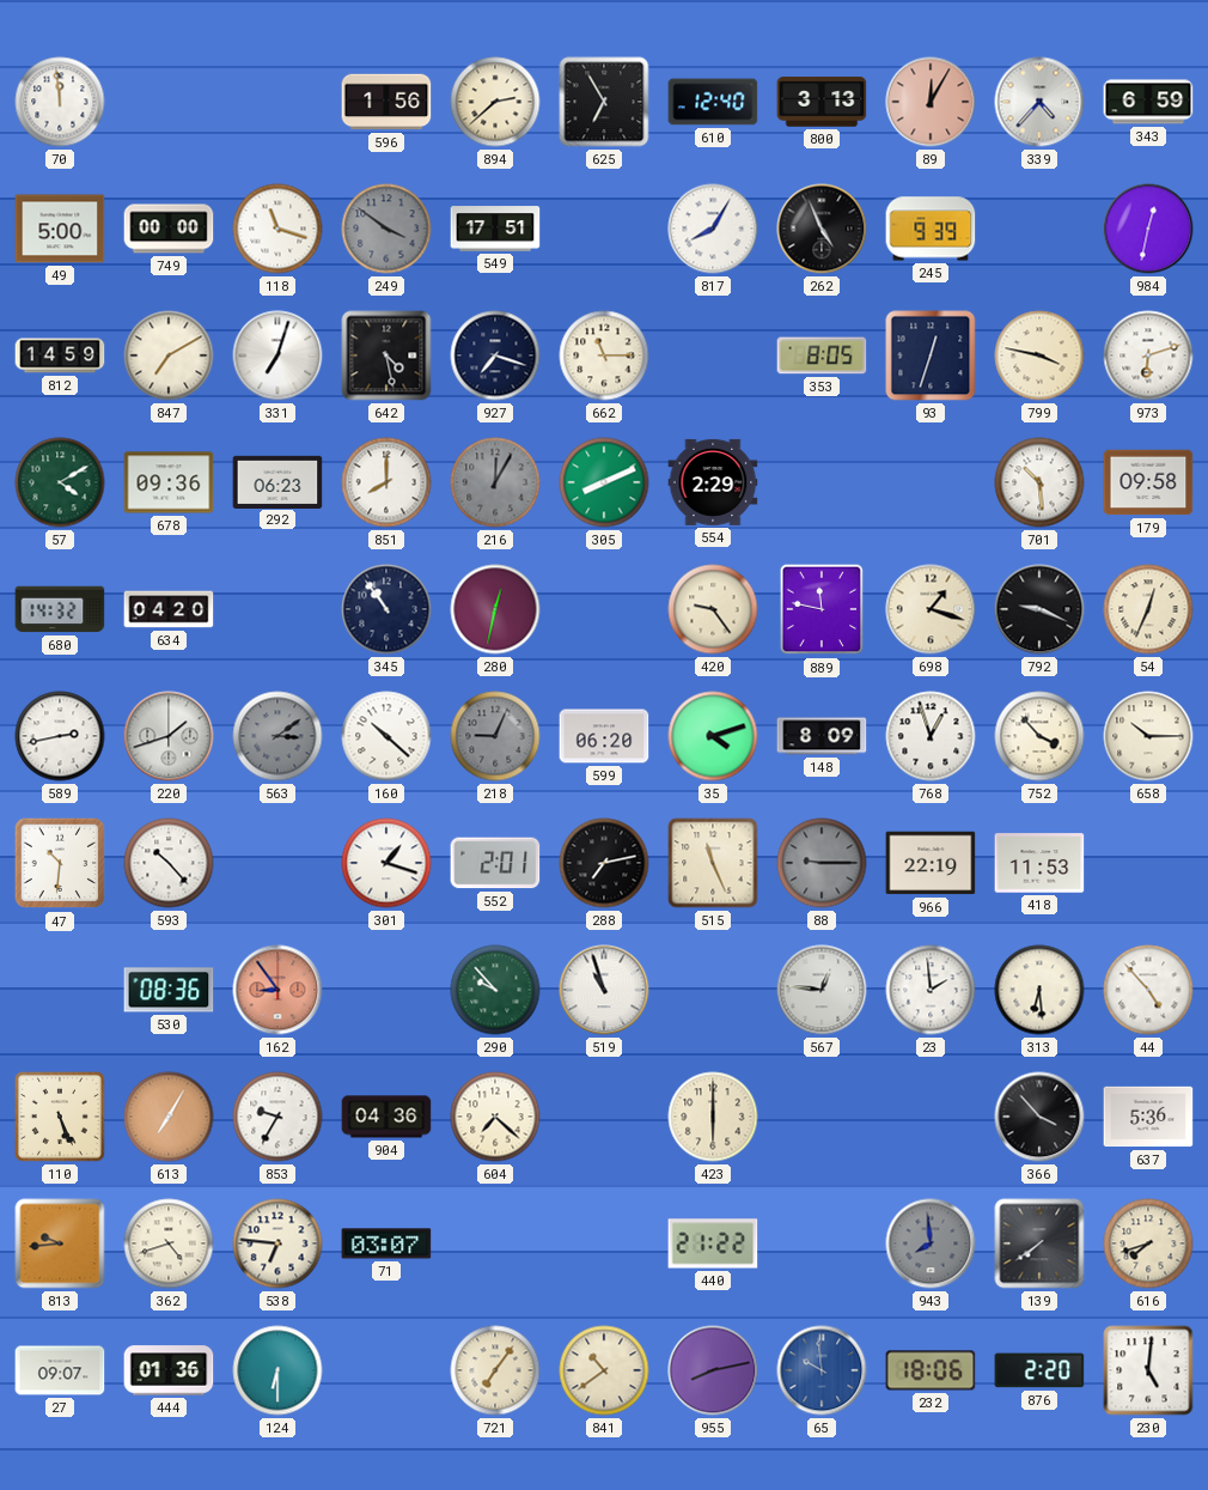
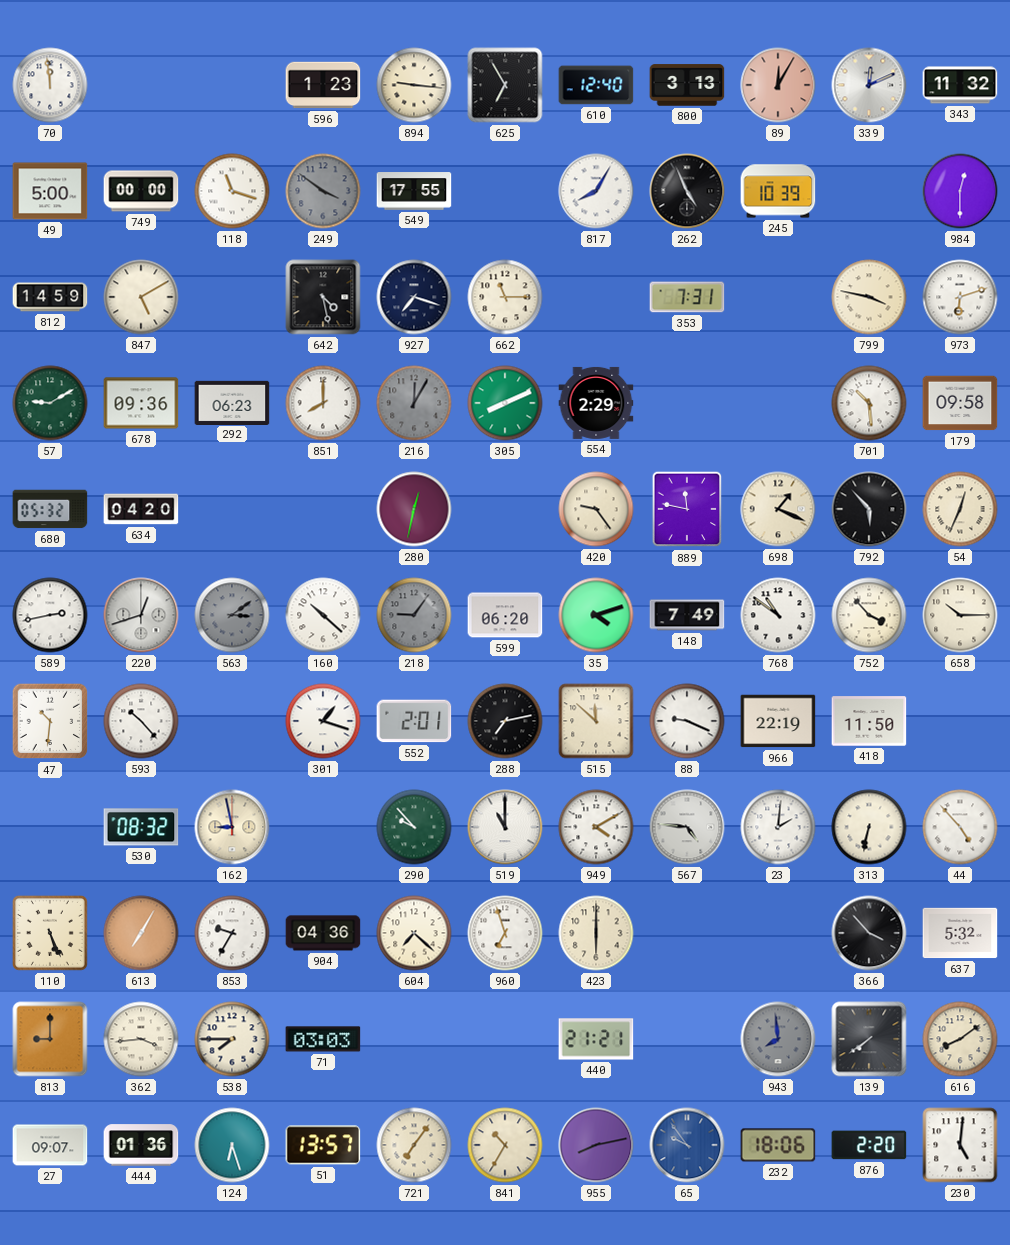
596: 1:56 -> 1:23 (323, 85)
894: 2:38 -> 9:16 (414, 85)
339: 4:37 -> 12:11 (869, 85)
343: 6:59 -> 11:32 (960, 85)
549: 17:51 -> 17:55 (414, 191)
245: 9:39 -> 10:39 (778, 191)
984: 12:32 -> 12:30 (960, 191)
847: 7:10 -> 5:10 (141, 297)
331: 7:03 -> none (277, 355)
353: 8:05 -> 7:31 (687, 297)
93: 12:33 -> none (931, 355)
57: 4:10 -> 9:10 (50, 403)
680: 14:32 -> 05:32 (50, 509)
345: 10:54 -> none (386, 609)
698: 1:18 -> 1:19 (778, 509)
792: 9:19 -> 5:53 (869, 509)
220: 1:42 -> 12:42 (141, 615)
218: 9:04 -> 9:06 (414, 615)
148: 8:09 -> 7:49 (687, 615)
768: 12:57 -> 10:51 (778, 615)
515: 11:26 -> 11:52 (596, 721)
88: 9:15 -> 9:19 (687, 721)
88 dial: grey -> white (687, 721)
418: 11:53 -> 11:50 (869, 721)
530: 08:36 -> 08:32 (141, 827)
162: 8:54 -> 8:58 (232, 827)
162 dial: salmon -> cream (232, 827)
519: 10:57 -> 11:00 (505, 827)
949: none -> 4:10 (596, 827)
567: 12:46 -> 4:46 (687, 827)
23: 1:59 -> 2:01 (778, 827)
313: 6:29 -> 6:32 (869, 827)
960: none -> 6:57 (505, 933)
637: 5:36 -> 5:32 (960, 933)
813: 9:44 -> 9:00 (50, 1039)
362: 4:42 -> 3:44 (141, 1039)
538: 6:46 -> 7:45 (232, 1039)
71: 03:07 -> 03:03 (323, 1039)
440: 21:22 -> 21:21 (596, 1039)
616: 7:42 -> 8:09 (960, 1039)
124: 6:30 -> 6:27 (232, 1145)
51: none -> 13:57 (323, 1145)
841: 10:39 -> 10:35 (505, 1145)
65: 9:59 -> 9:54 (687, 1145)
